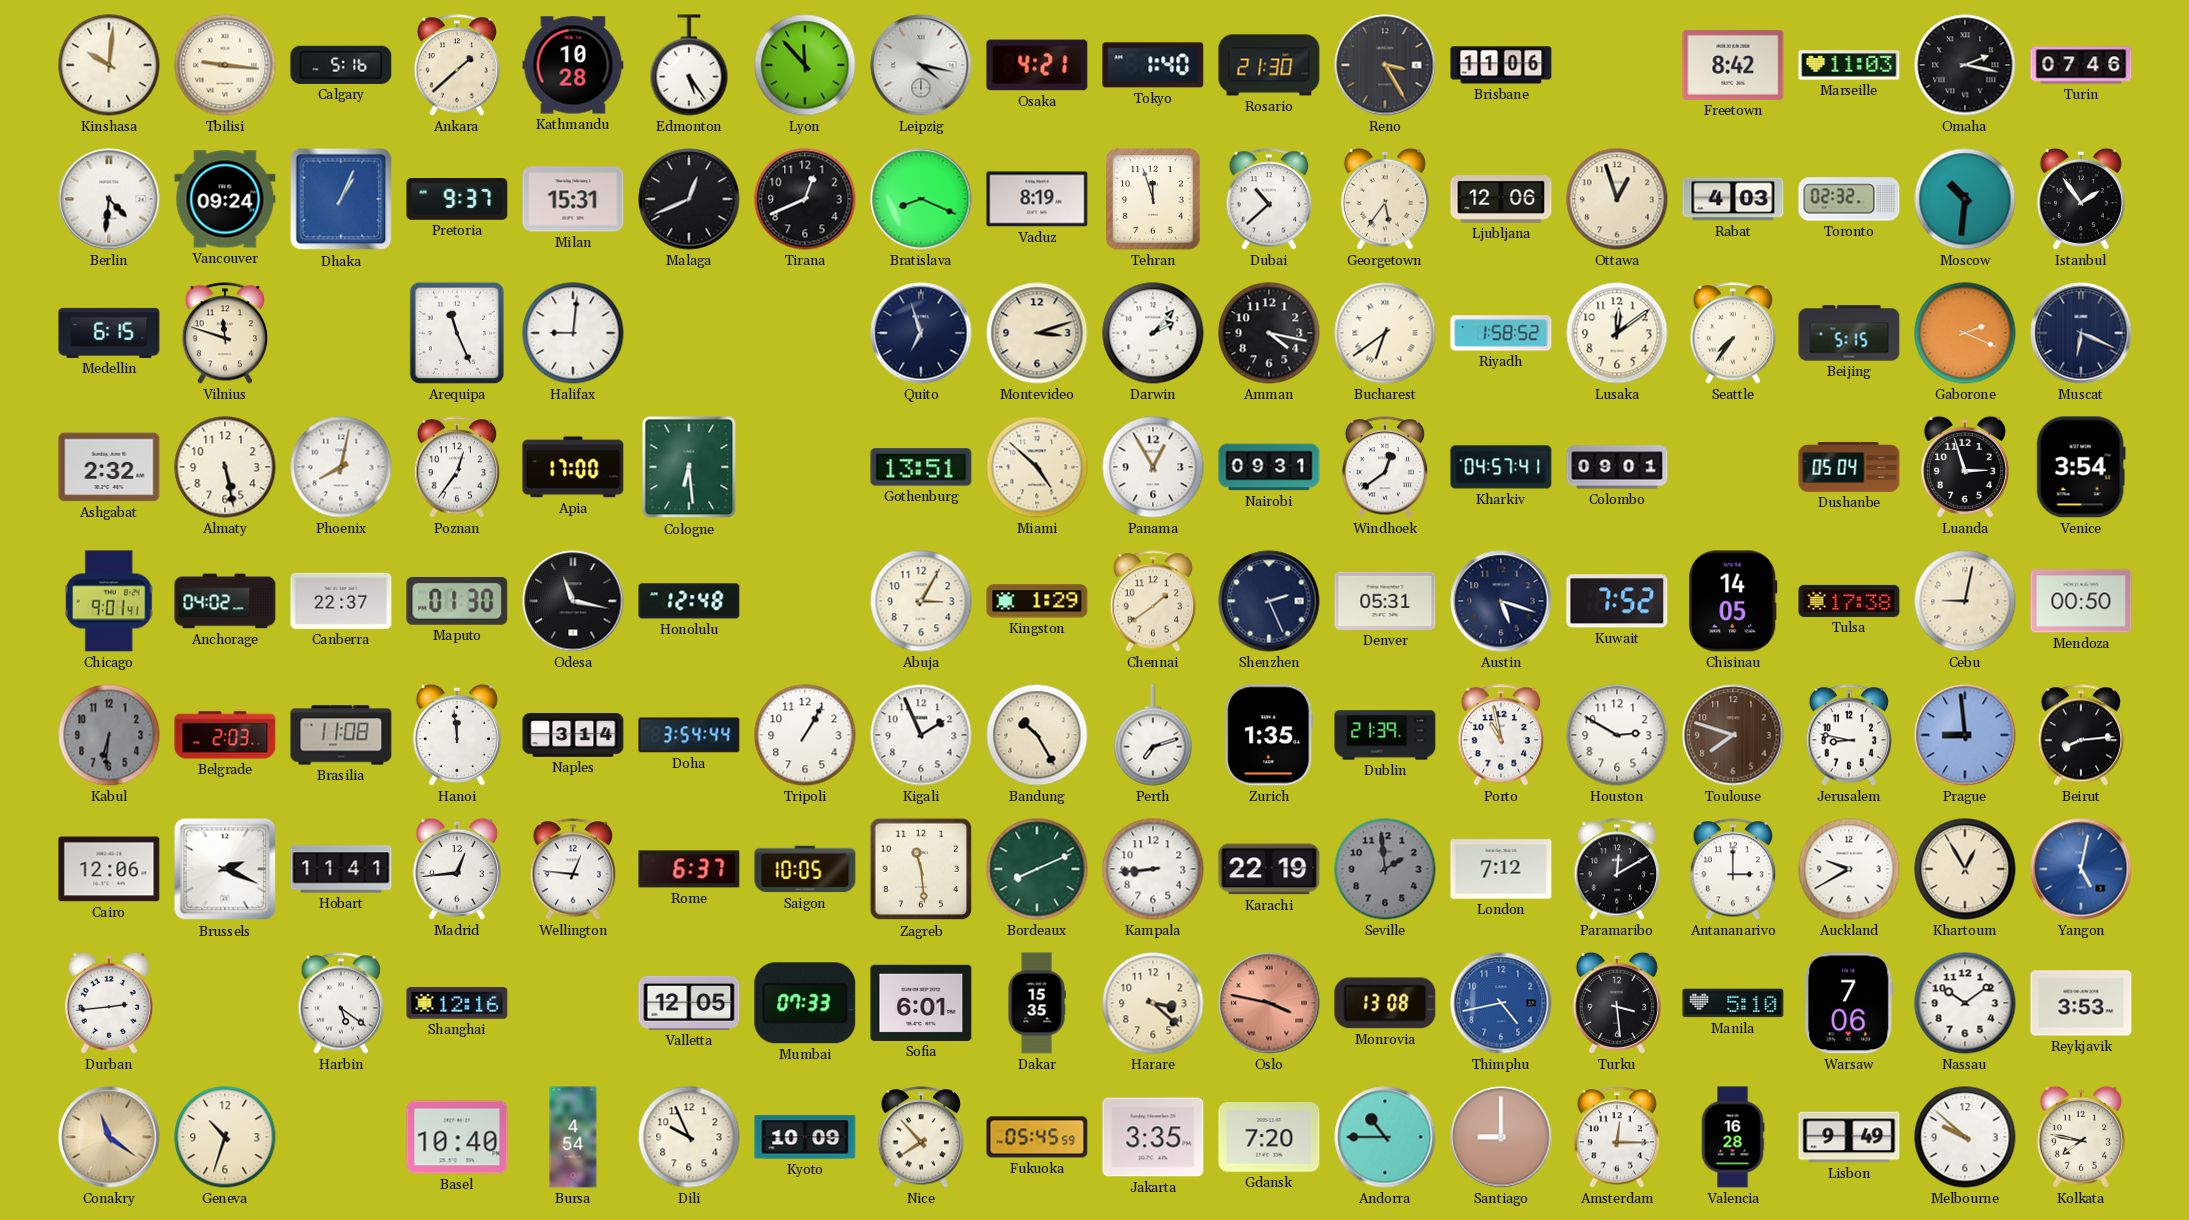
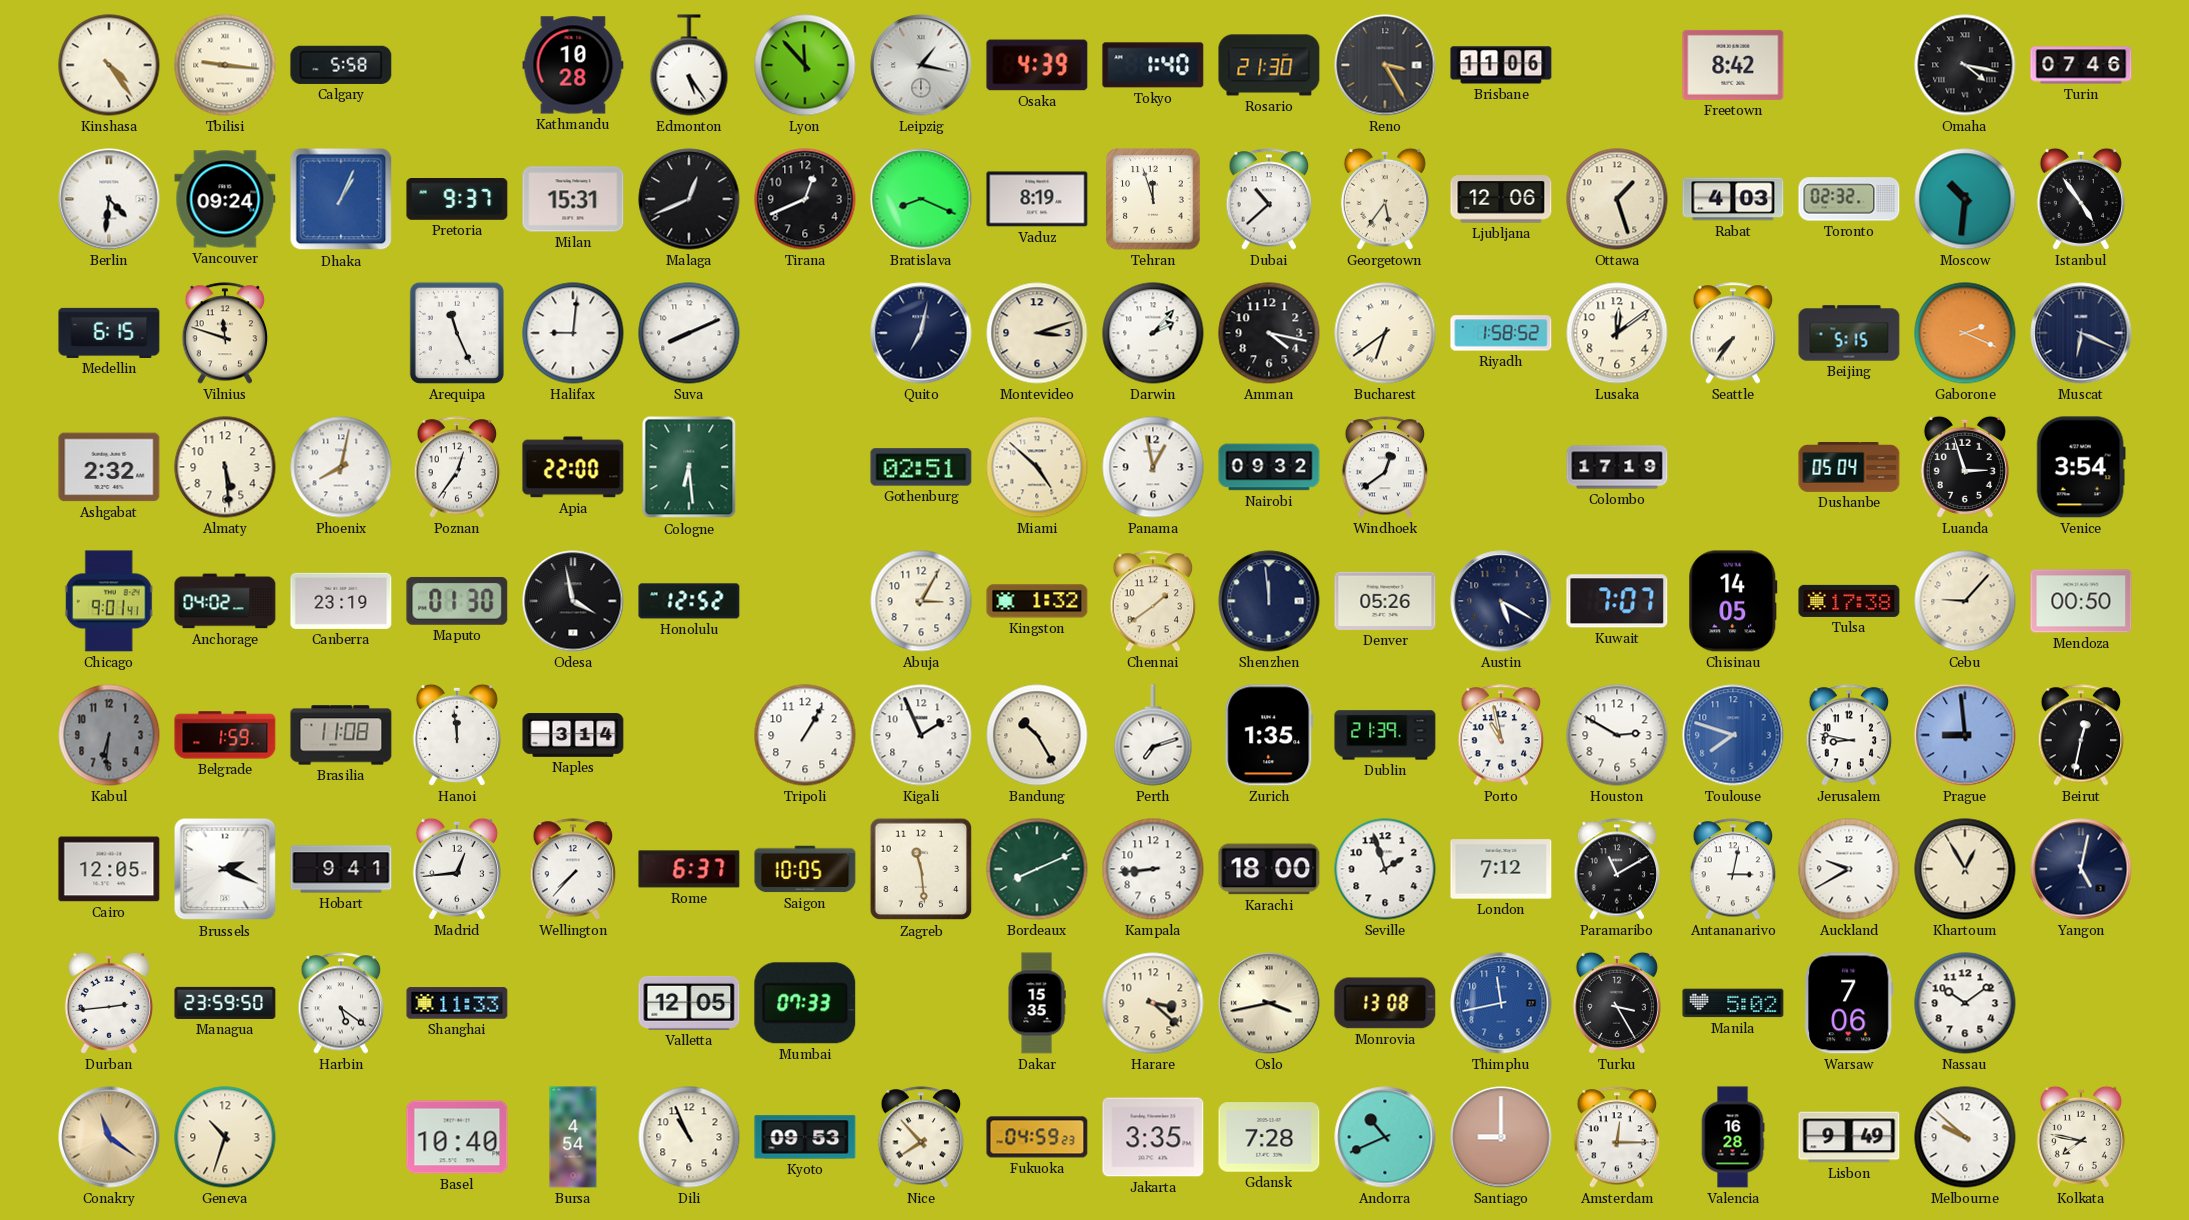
Kinshasa: 10:01 -> 4:24 (109, 65)
Calgary: 5:16 -> 5:58 (341, 65)
Ankara: 1:38 -> none (457, 65)
Leipzig: 4:17 -> 1:17 (921, 65)
Osaka: 4:21 -> 4:39 (1037, 65)
Marseille: 11:03 -> none (1849, 65)
Omaha: 2:17 -> 4:17 (1965, 65)
Ottawa: 12:57 -> 1:27 (1617, 199)
Istanbul: 1:54 -> 4:54 (2081, 199)
Suva: none -> 8:11 (689, 333)
Quito: 6:57 -> 7:02 (921, 333)
Almaty: 5:28 -> 5:29 (225, 467)
Apia: 17:00 -> 22:00 (573, 467)
Gothenburg: 13:51 -> 02:51 (921, 467)
Panama: 12:55 -> 12:58 (1153, 467)
Nairobi: 09:31 -> 09:32 (1269, 467)
Kharkiv: 04:57 -> none (1501, 467)
Colombo: 09:01 -> 17:19 (1617, 467)
Canberra: 22:37 -> 23:19 (341, 601)
Odesa: 11:17 -> 3:58 (573, 601)
Honolulu: 12:48 -> 12:52 (689, 601)
Kingston: 1:29 -> 1:32 (1037, 601)
Shenzhen: 2:26 -> 11:59 (1269, 601)
Denver: 05:31 -> 05:26 (1385, 601)
Austin: 5:18 -> 5:20 (1501, 601)
Kuwait: 7:52 -> 7:07 (1617, 601)
Cebu: 9:02 -> 9:07 (1965, 601)
Belgrade: 2:03 -> 1:59 (225, 735)
Doha: 3:54 -> none (689, 735)
Toulouse dial: brown -> blue (1733, 735)
Beirut: 8:14 -> 12:32 (2081, 735)
Cairo: 12:06 -> 12:05 (109, 869)
Hobart: 11:41 -> 9:41 (341, 869)
Wellington: 12:46 -> 7:37 (573, 869)
Karachi: 22:19 -> 18:00 (1269, 869)
Seville: 1:59 -> 1:57 (1385, 869)
Seville dial: grey -> white (1385, 869)
Paramaribo: 12:10 -> 11:10 (1617, 869)
Antananarivo: 3:00 -> 3:02 (1733, 869)
Yangon dial: blue -> navy (2081, 869)
Managua: none -> 23:59 (225, 1003)
Shanghai: 12:16 -> 11:33 (457, 1003)
Sofia: 6:01 -> none (921, 1003)
Oslo: 3:47 -> 3:43 (1269, 1003)
Oslo dial: salmon -> cream (1269, 1003)
Thimphu: 4:43 -> 11:43 (1501, 1003)
Turku: 3:29 -> 3:25 (1617, 1003)
Manila: 5:10 -> 5:02 (1733, 1003)
Reykjavik: 3:53 -> none (2081, 1003)
Dili: 9:56 -> 10:56 (689, 1137)
Kyoto: 10:09 -> 09:53 (805, 1137)
Fukuoka: 05:45 -> 04:59 (1037, 1137)
Gdansk: 7:20 -> 7:28 (1269, 1137)
Andorra: 10:45 -> 10:41 (1385, 1137)
